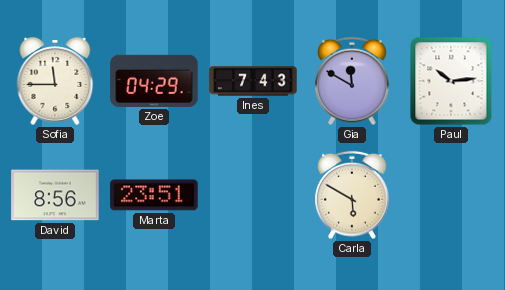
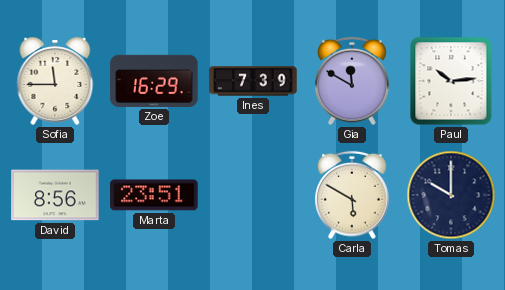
Zoe: 04:29 -> 16:29 (154, 81)
Ines: 7:43 -> 7:39 (253, 81)
Tomas: none -> 10:00 (451, 195)
